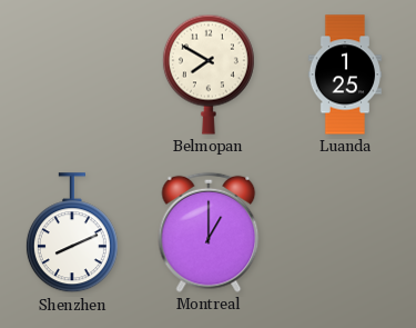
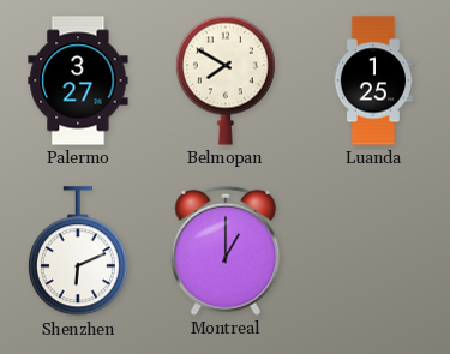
Palermo: none -> 3:27 (78, 80)
Shenzhen: 8:11 -> 6:11 (78, 252)
